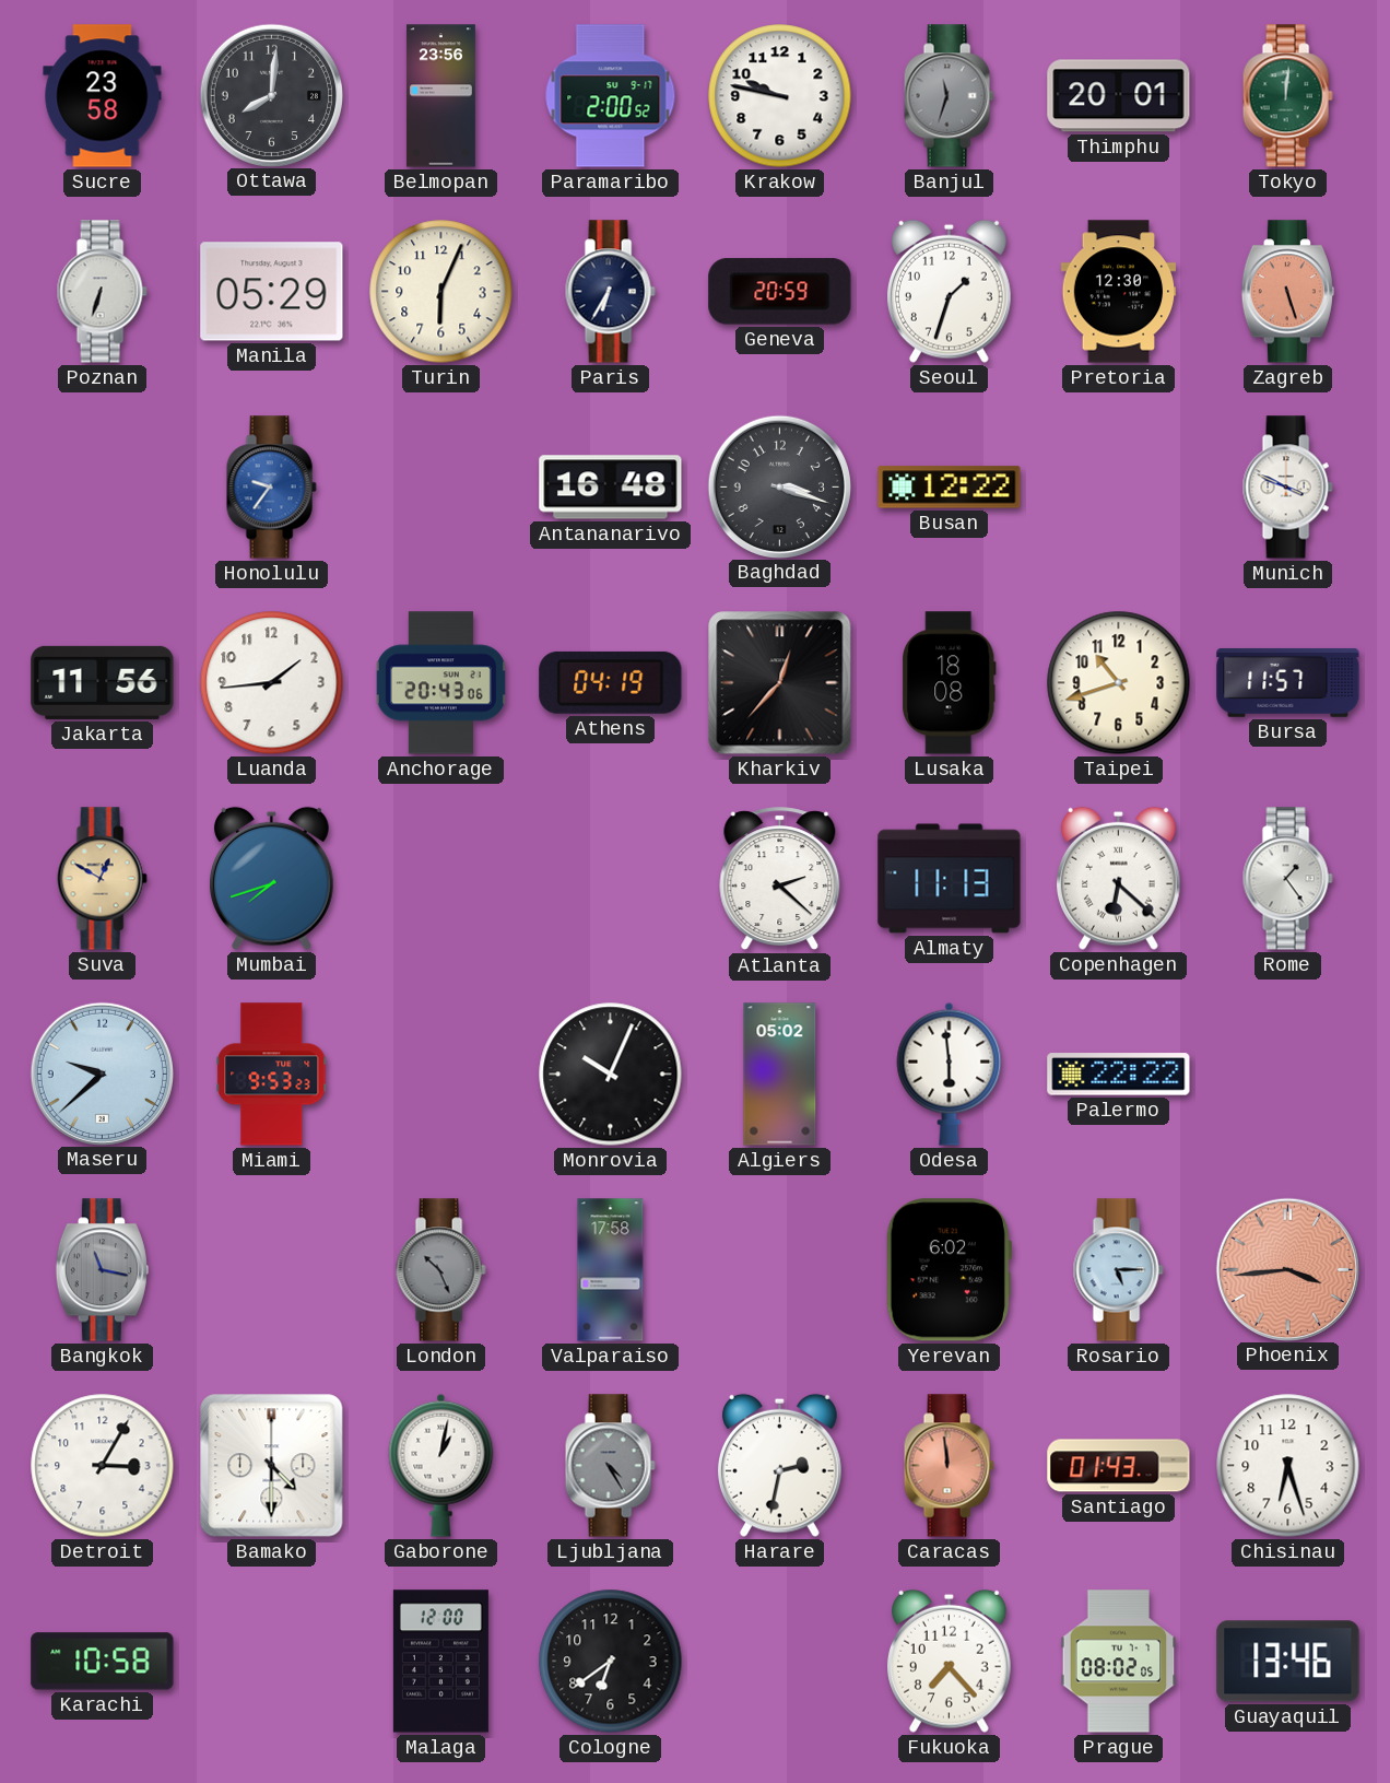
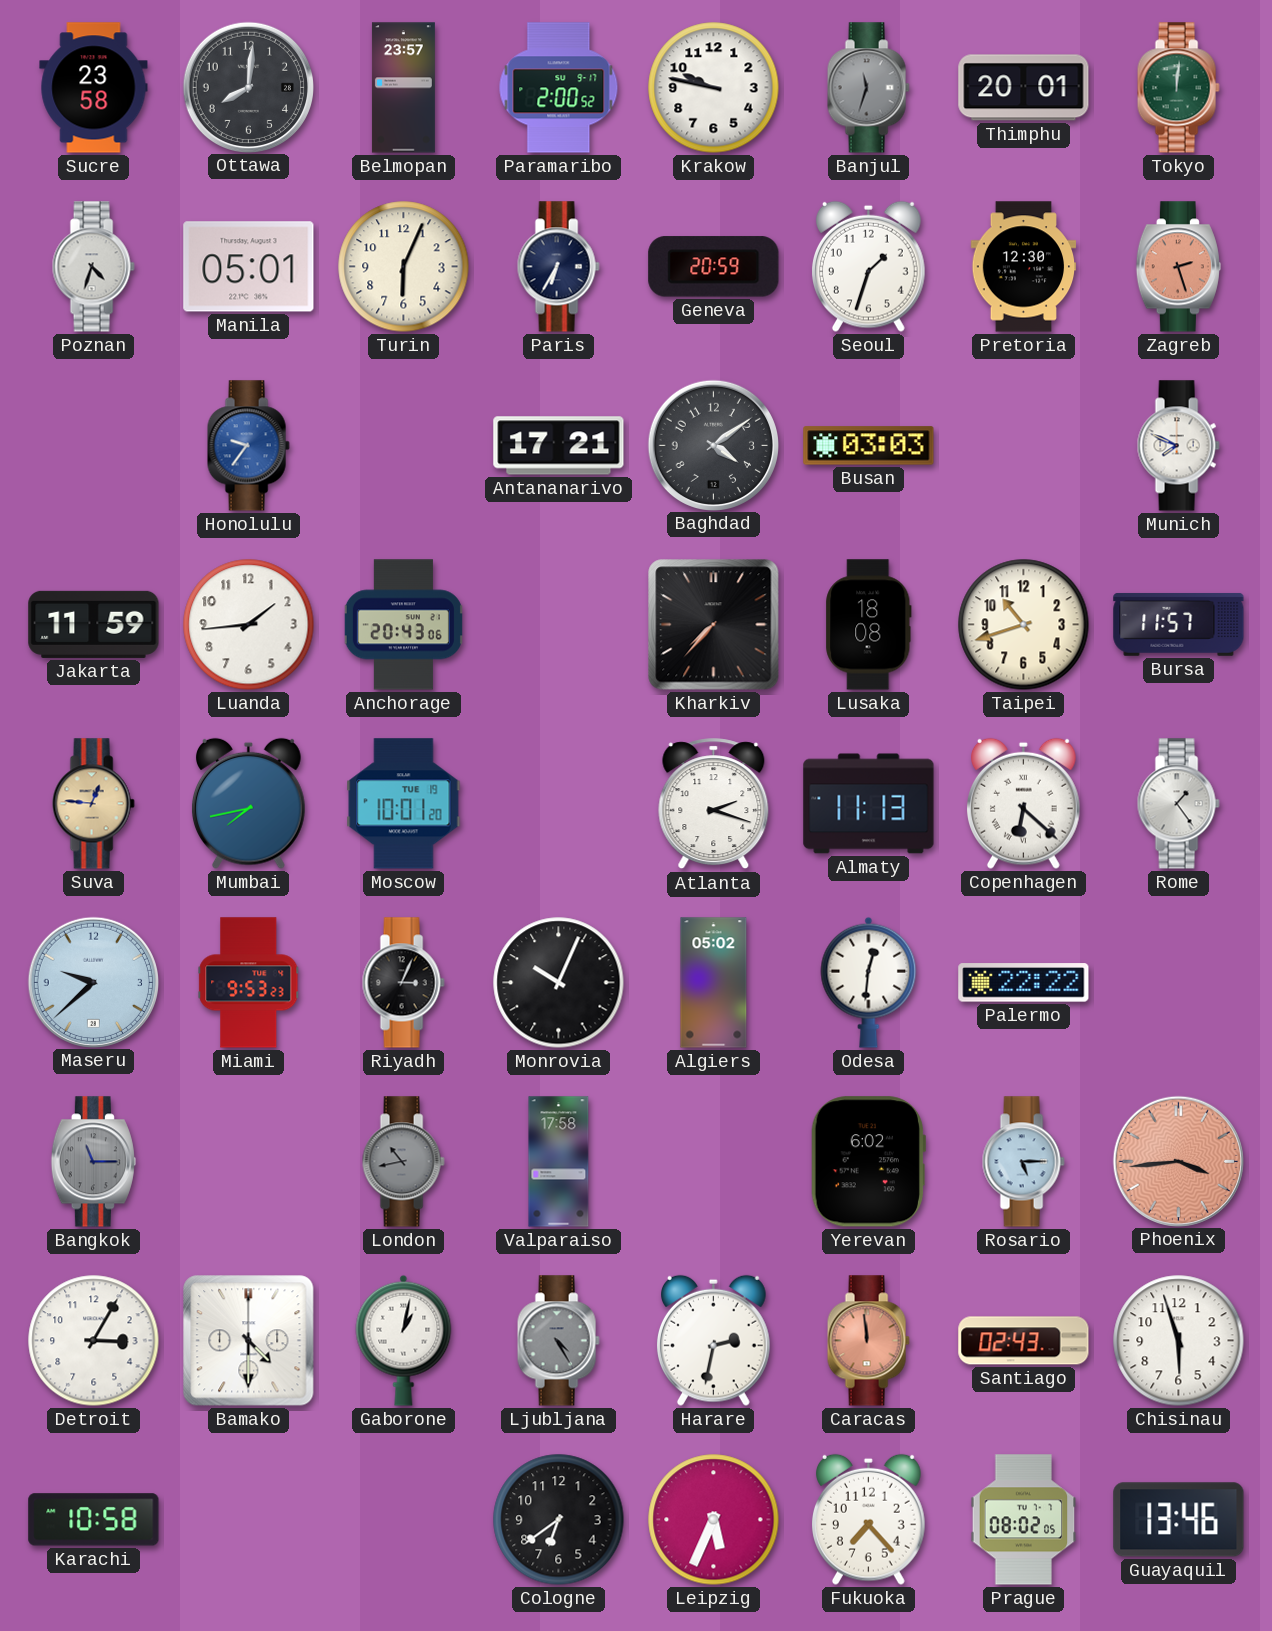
Belmopan: 23:56 -> 23:57 (403, 88)
Poznan: 6:33 -> 4:33 (93, 267)
Manila: 05:29 -> 05:01 (249, 267)
Zagreb: 5:27 -> 2:27 (1178, 267)
Antananarivo: 16:48 -> 17:21 (559, 446)
Baghdad: 3:18 -> 4:09 (713, 445)
Busan: 12:22 -> 03:03 (869, 446)
Munich: 3:49 -> 7:49 (1178, 446)
Jakarta: 11:56 -> 11:59 (94, 624)
Athens: 04:19 -> none (611, 682)
Kharkiv: 12:37 -> 7:37 (714, 625)
Suva: 12:50 -> 12:46 (93, 804)
Mumbai: 7:42 -> 7:43 (249, 803)
Moscow: none -> 10:01 (404, 804)
Atlanta: 2:22 -> 2:18 (714, 804)
Riyadh: none -> 3:04 (403, 983)
Odesa: 5:59 -> 12:31 (869, 982)
Bangkok: 11:17 -> 11:15 (93, 1162)
London: 10:26 -> 10:43 (403, 1162)
Santiago: 01:43 -> 02:43 (1024, 1341)
Chisinau: 6:27 -> 5:57 (1179, 1341)
Malaga: 12:00 -> none (440, 1662)
Leipzig: none -> 5:34 (714, 1520)
